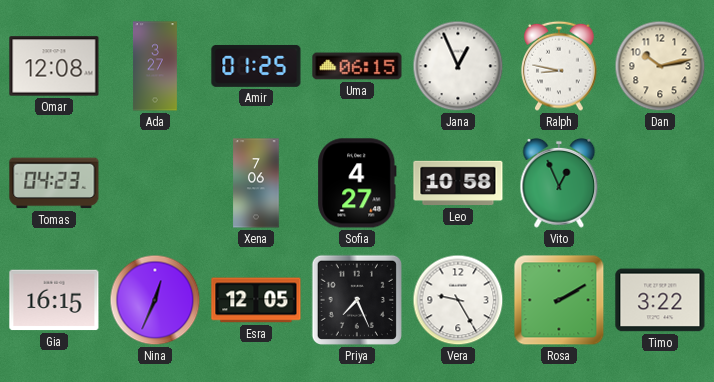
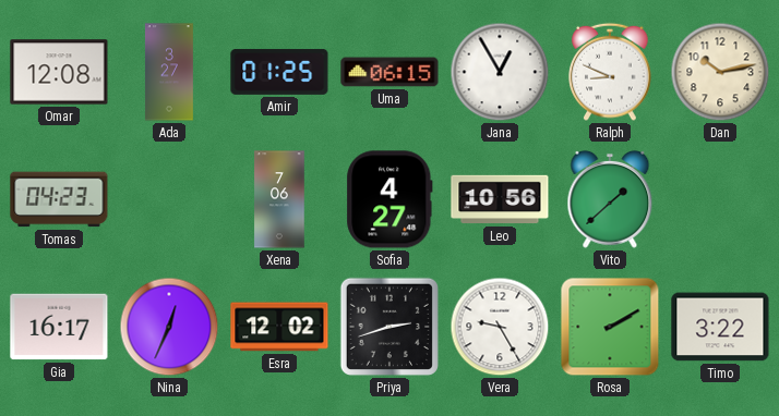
Jana: 12:56 -> 12:55 (500, 72)
Ralph: 8:47 -> 8:49 (610, 72)
Leo: 10:58 -> 10:56 (500, 199)
Vito: 12:56 -> 1:38 (610, 199)
Gia: 16:15 -> 16:17 (59, 327)
Esra: 12:05 -> 12:02 (279, 327)
Priya: 7:26 -> 2:42 (389, 327)
